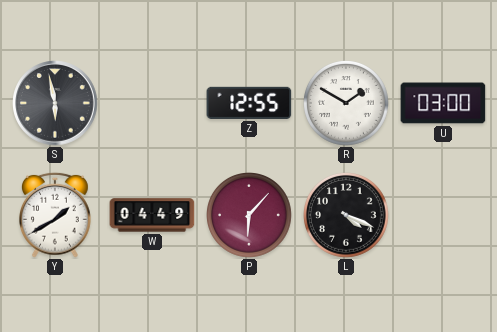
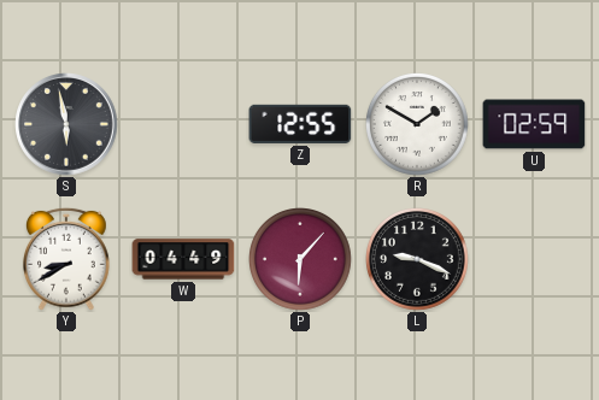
U: 03:00 -> 02:59 (534, 124)
Y: 1:40 -> 8:40 (67, 259)
L: 4:19 -> 9:19 (418, 260)
